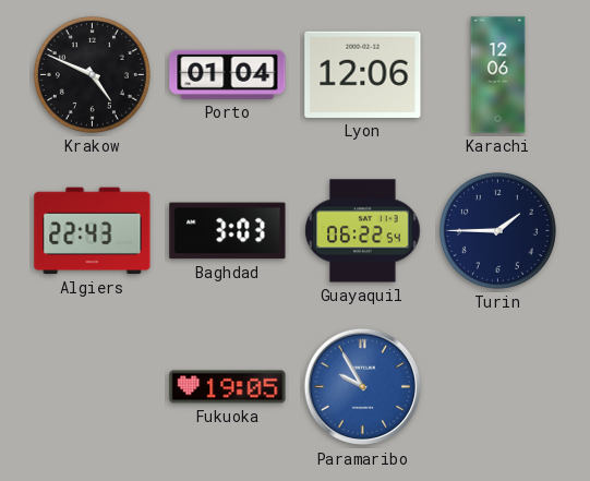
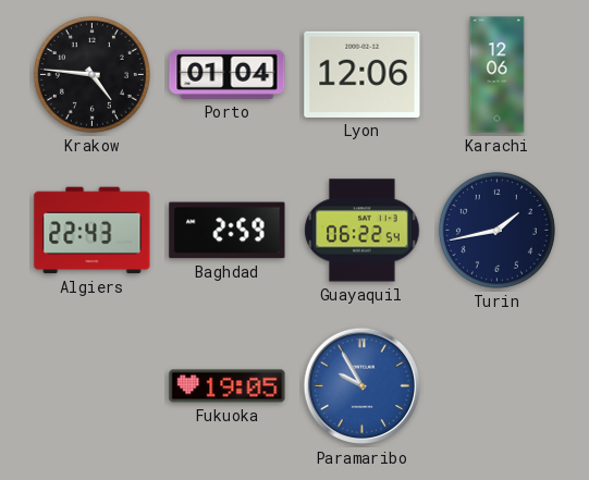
Krakow: 4:49 -> 4:46 (91, 74)
Baghdad: 3:03 -> 2:59 (228, 231)
Turin: 1:45 -> 1:43 (496, 230)
